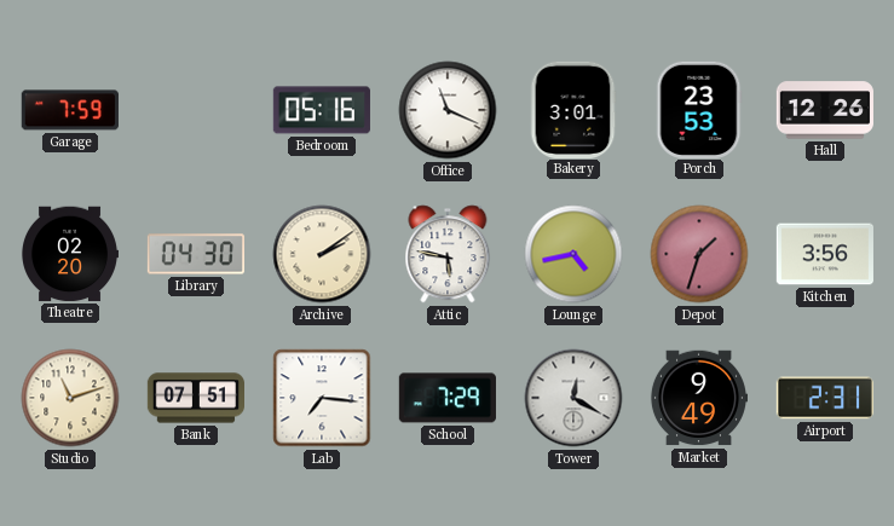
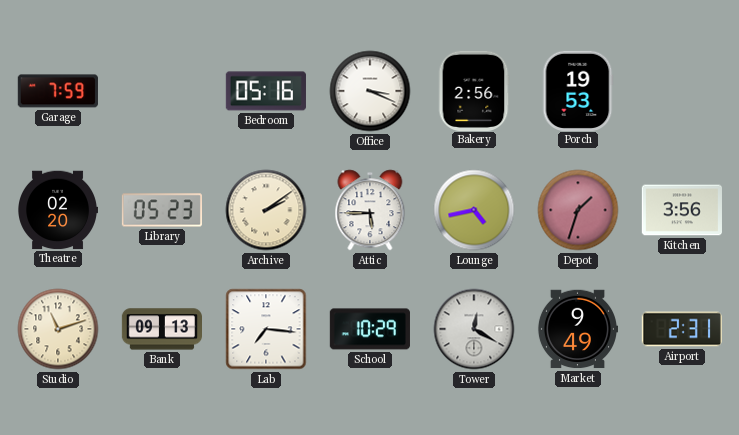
Office: 11:19 -> 3:19 (370, 91)
Bakery: 3:01 -> 2:56 (474, 90)
Porch: 23:53 -> 19:53 (578, 90)
Hall: 12:26 -> none (824, 110)
Library: 04:30 -> 05:23 (162, 210)
Attic: 5:47 -> 5:45 (370, 210)
Bank: 07:51 -> 09:13 (161, 329)
School: 7:29 -> 10:29 (370, 329)
